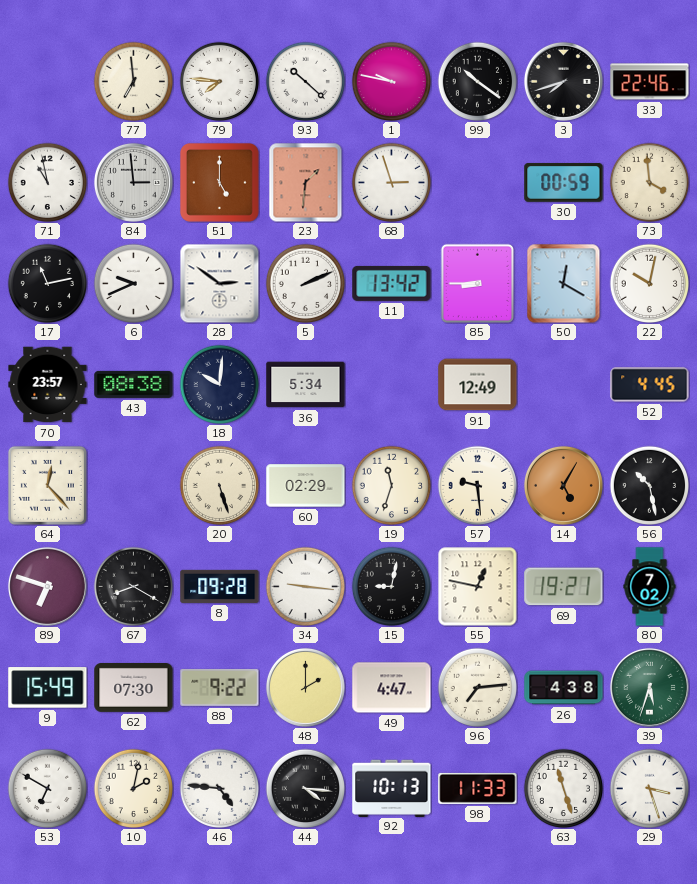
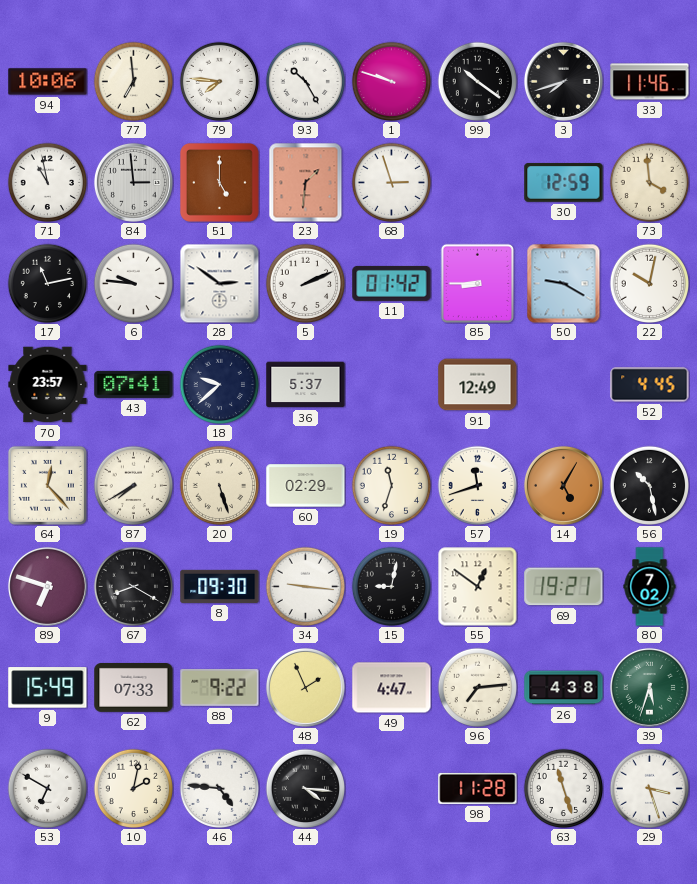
94: none -> 10:06 (48, 82)
93: 10:22 -> 10:25 (305, 81)
1: 9:47 -> 9:48 (391, 81)
33: 22:46 -> 11:46 (650, 82)
30: 00:59 -> 12:59 (564, 183)
6: 9:41 -> 9:46 (133, 283)
11: 13:42 -> 01:42 (392, 283)
50: 12:20 -> 9:20 (564, 283)
43: 08:38 -> 07:41 (134, 384)
18: 10:01 -> 9:38 (219, 384)
36: 5:34 -> 5:37 (306, 385)
87: none -> 7:40 (133, 485)
57: 9:29 -> 11:42 (477, 485)
8: 09:28 -> 09:30 (220, 586)
55: 12:47 -> 12:51 (478, 587)
62: 07:30 -> 07:33 (134, 688)
48: 2:00 -> 1:56 (305, 687)
92: 10:13 -> none (392, 788)
98: 11:33 -> 11:28 (478, 788)
